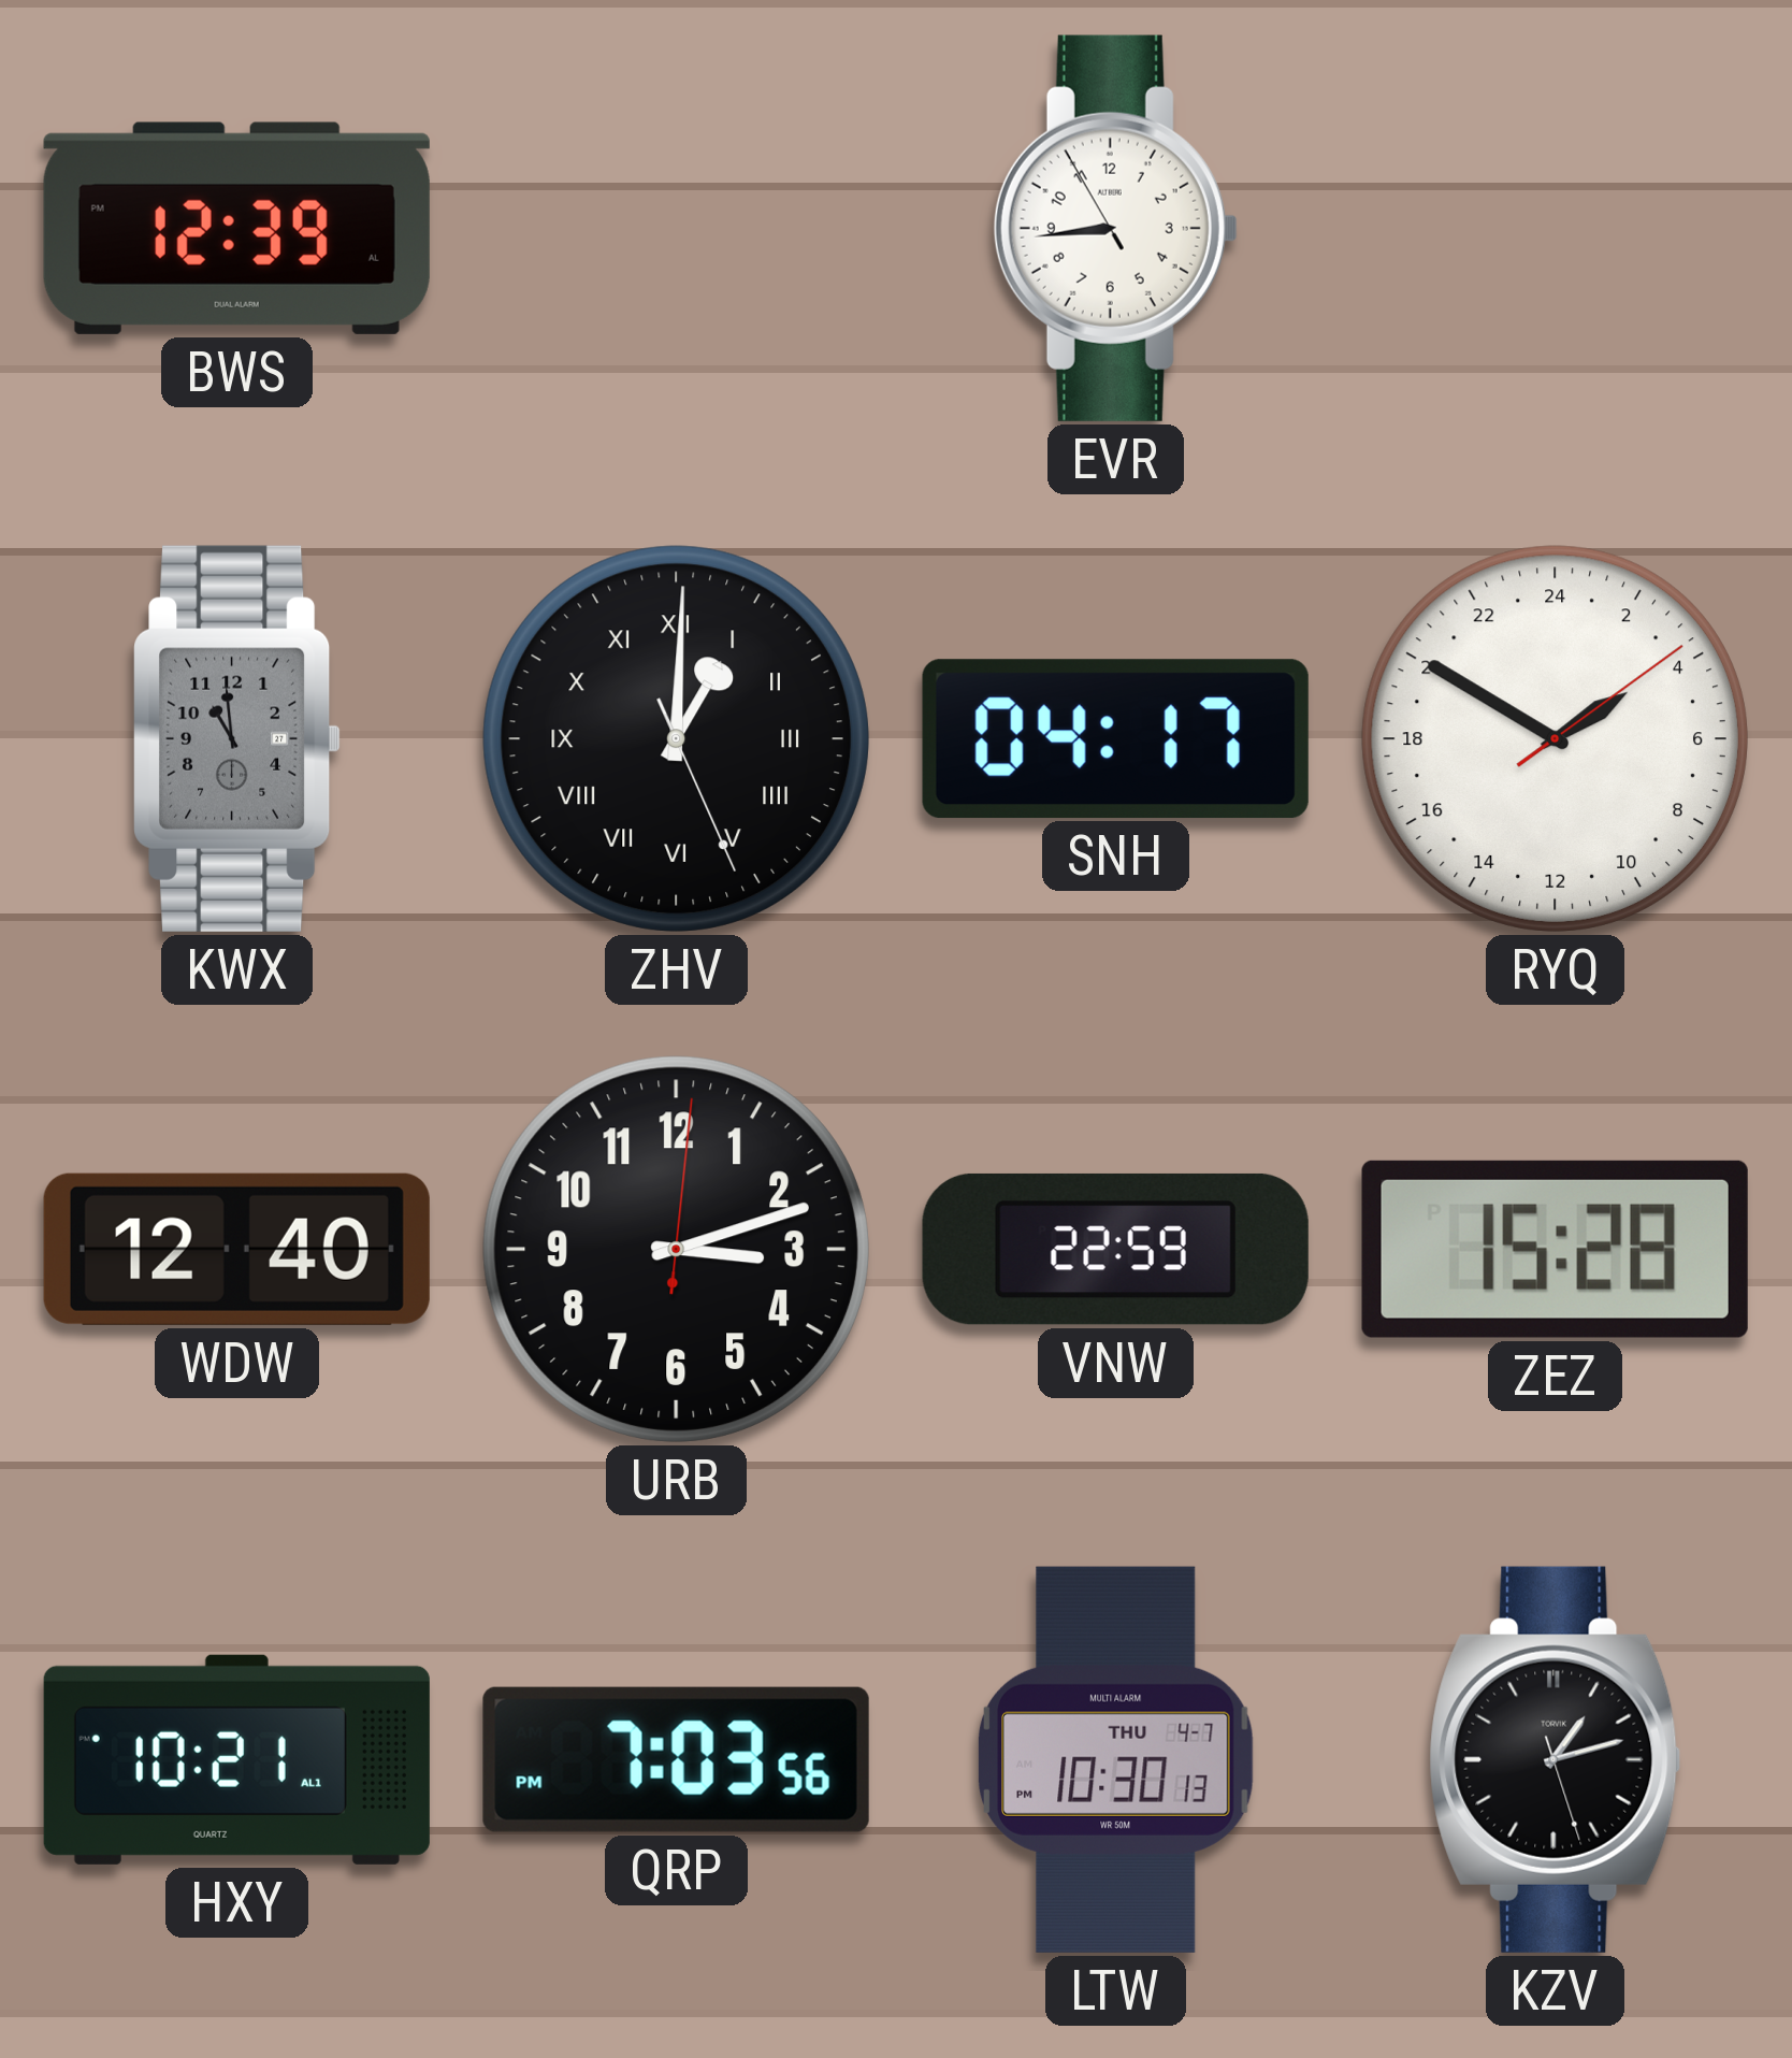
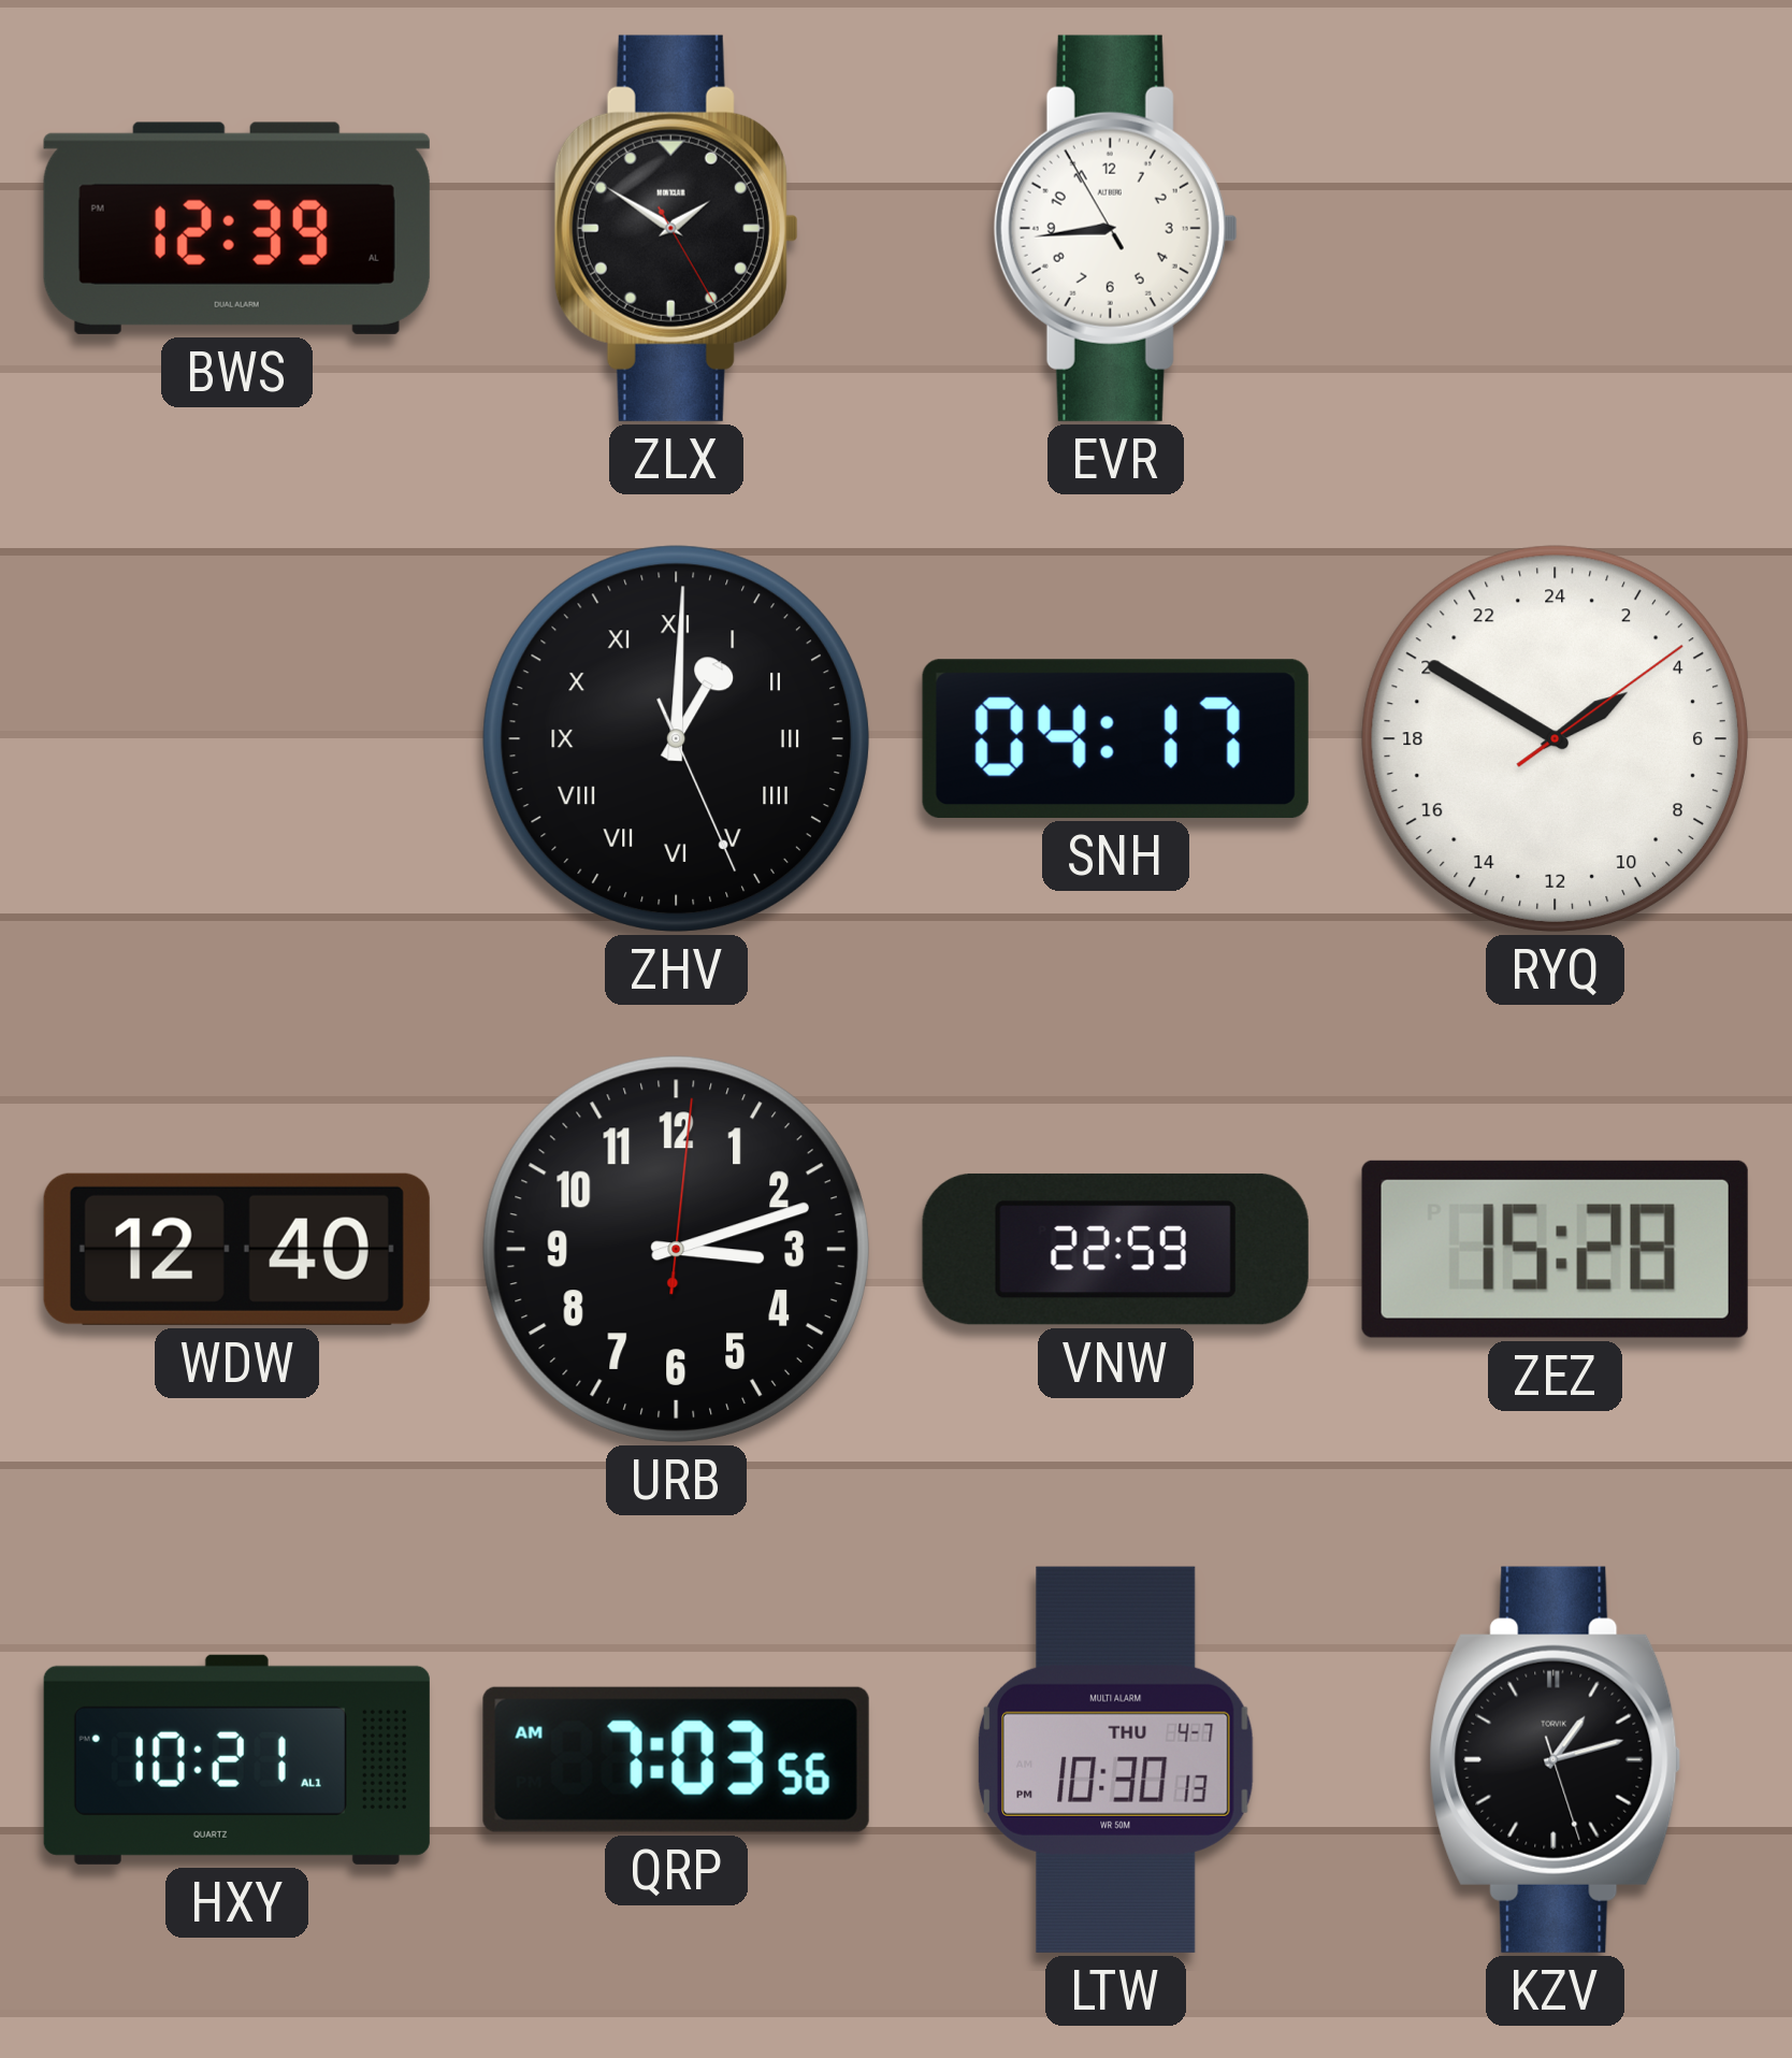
ZLX: none -> 1:50 (676, 228)
KWX: 10:59 -> none (237, 738)
QRP: 7:03:56 PM -> 7:03:56 AM (676, 1759)
